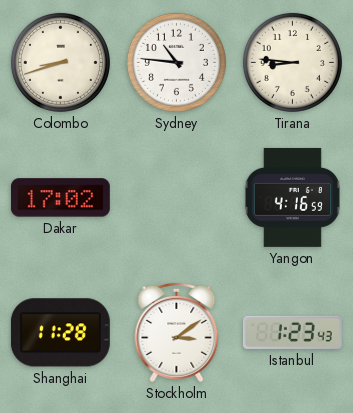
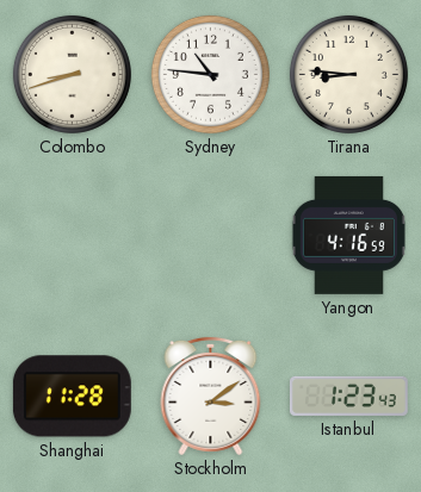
Dakar: 17:02 -> none (60, 198)
